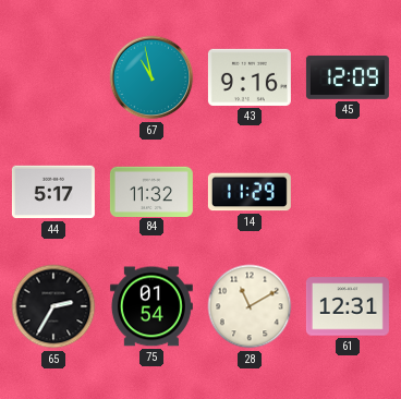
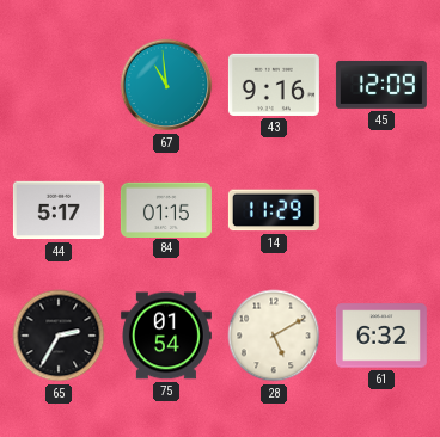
67: 10:58 -> 10:59 (166, 85)
84: 11:32 -> 01:15 (166, 209)
28: 11:10 -> 5:10 (274, 336)
61: 12:31 -> 6:32 (381, 336)
